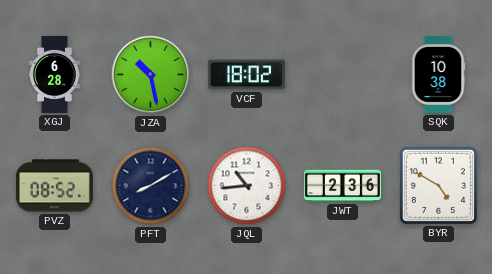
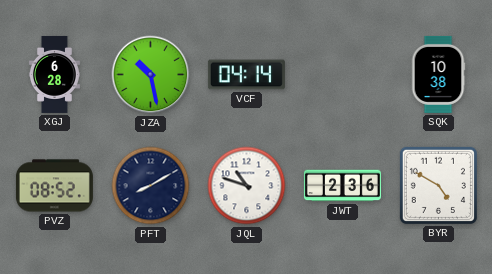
VCF: 18:02 -> 04:14 (246, 75)
JQL: 10:44 -> 10:48 (247, 186)
